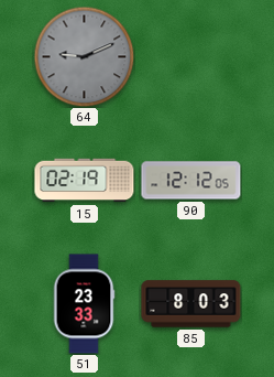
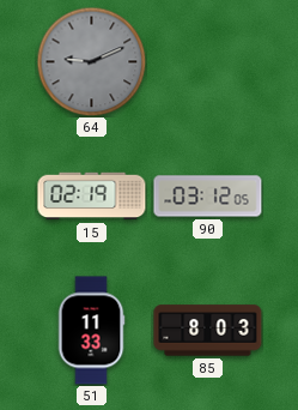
90: 12:12 -> 03:12 (208, 197)
51: 23:33 -> 11:33 (91, 331)
